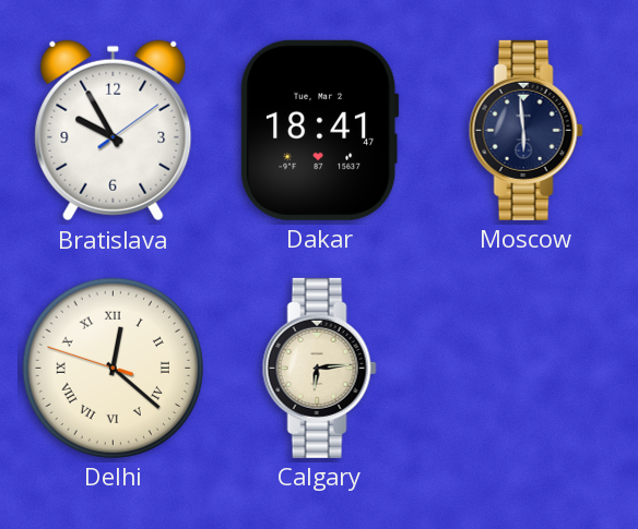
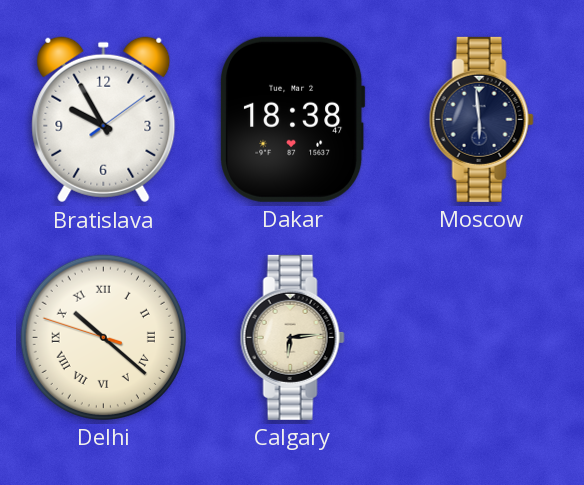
Dakar: 18:41 -> 18:38 (293, 119)
Delhi: 12:21 -> 10:21 (103, 337)
